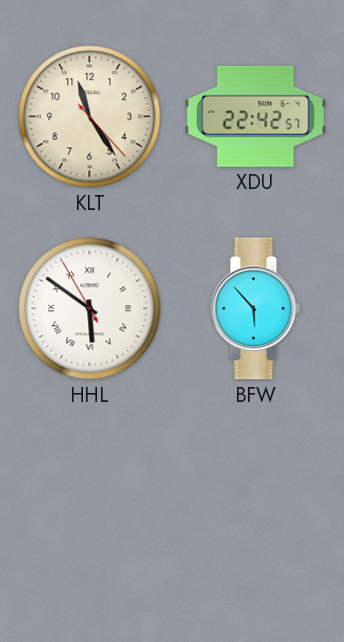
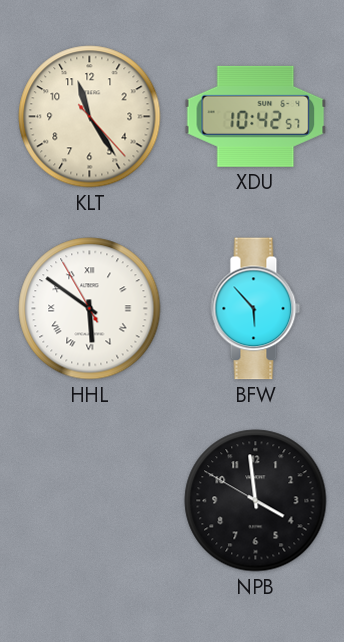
XDU: 22:42 -> 10:42 (256, 116)
NPB: none -> 3:58 (256, 501)
